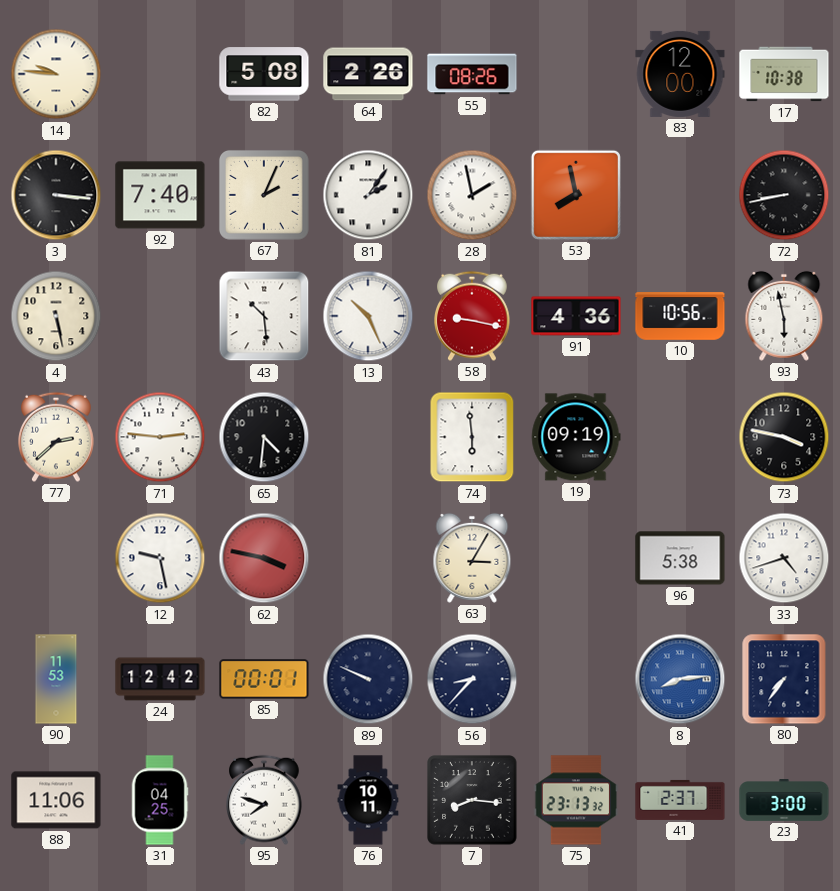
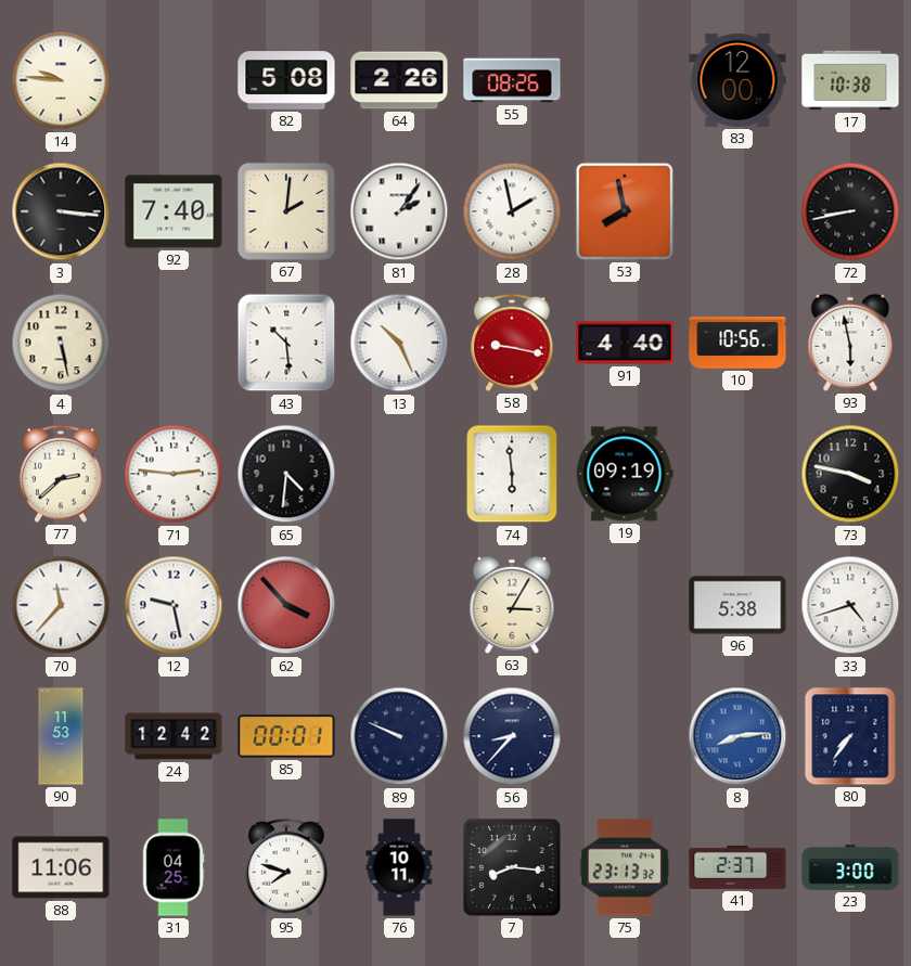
67: 2:04 -> 2:01 (286, 211)
91: 4:36 -> 4:40 (625, 343)
70: none -> 11:37 (61, 605)
62: 3:47 -> 3:53 (286, 605)
